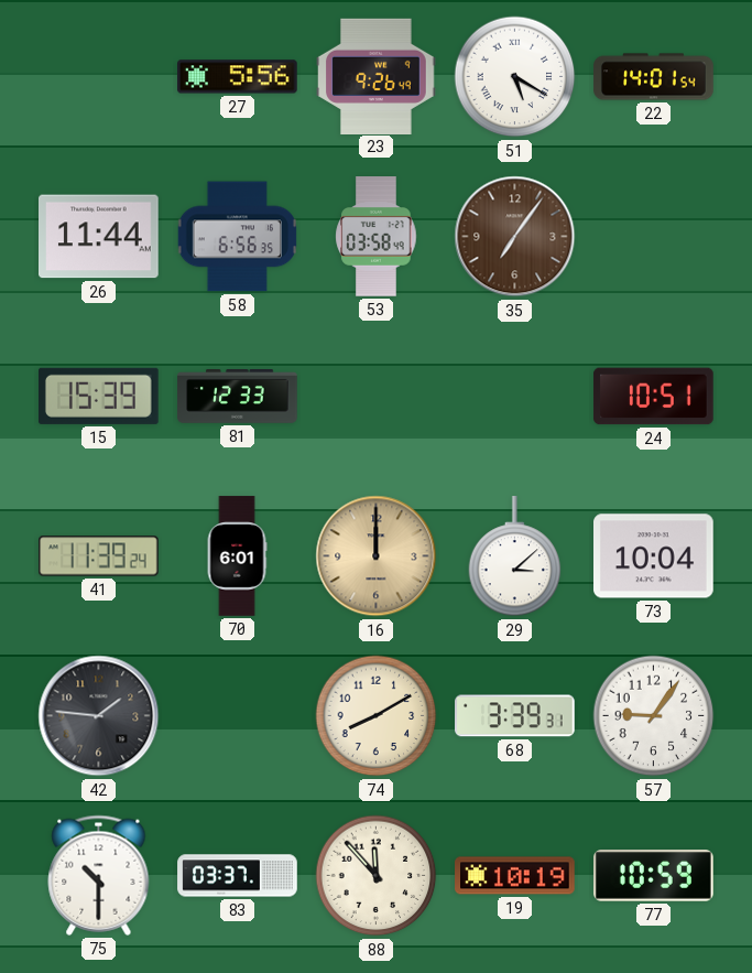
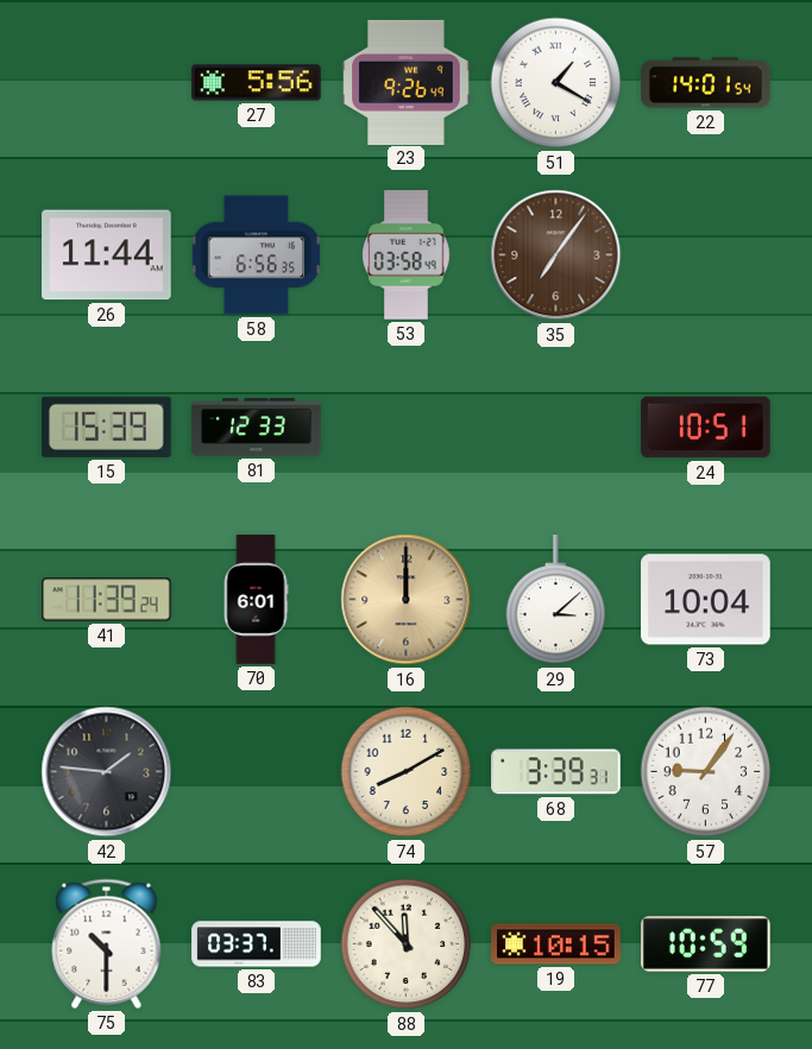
51: 5:20 -> 1:20 (556, 83)
19: 10:19 -> 10:15 (556, 944)
